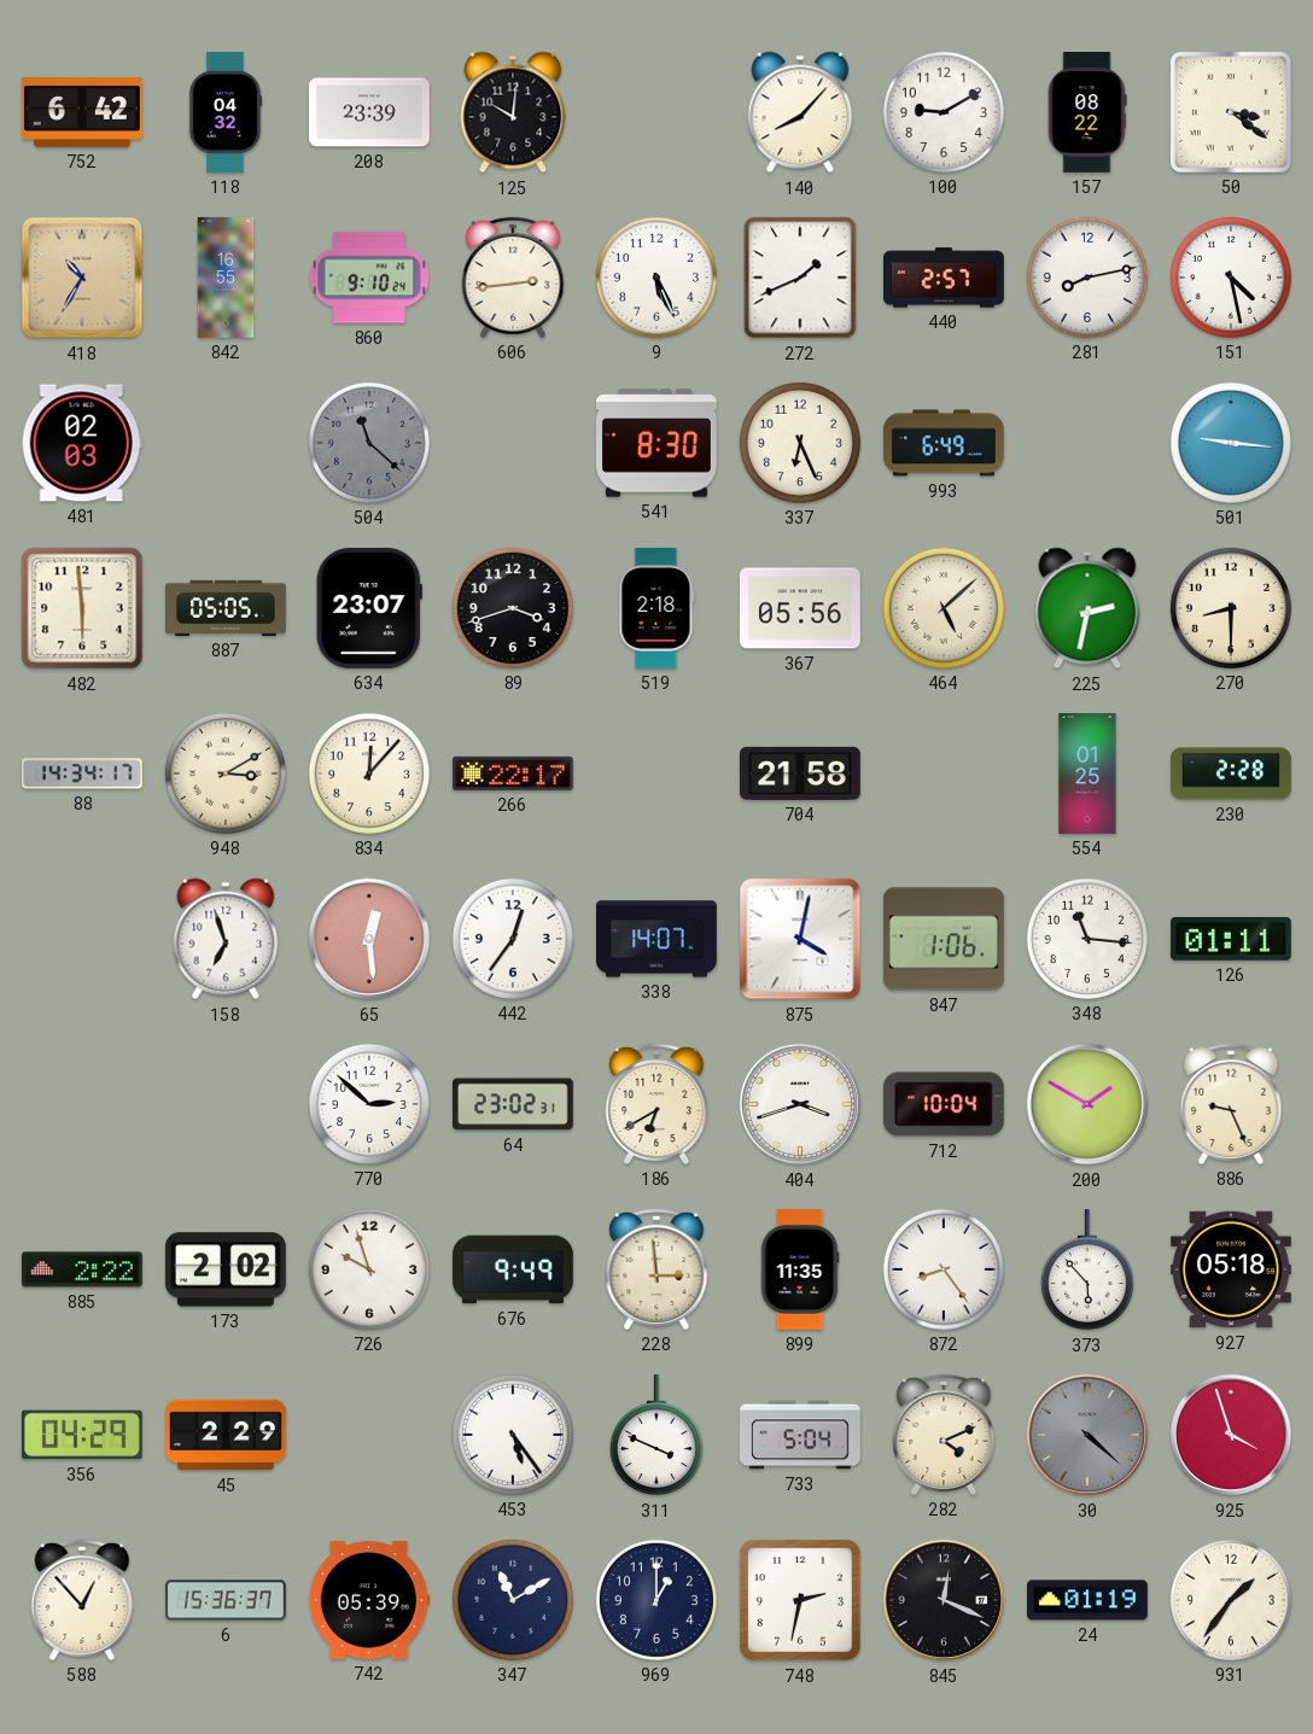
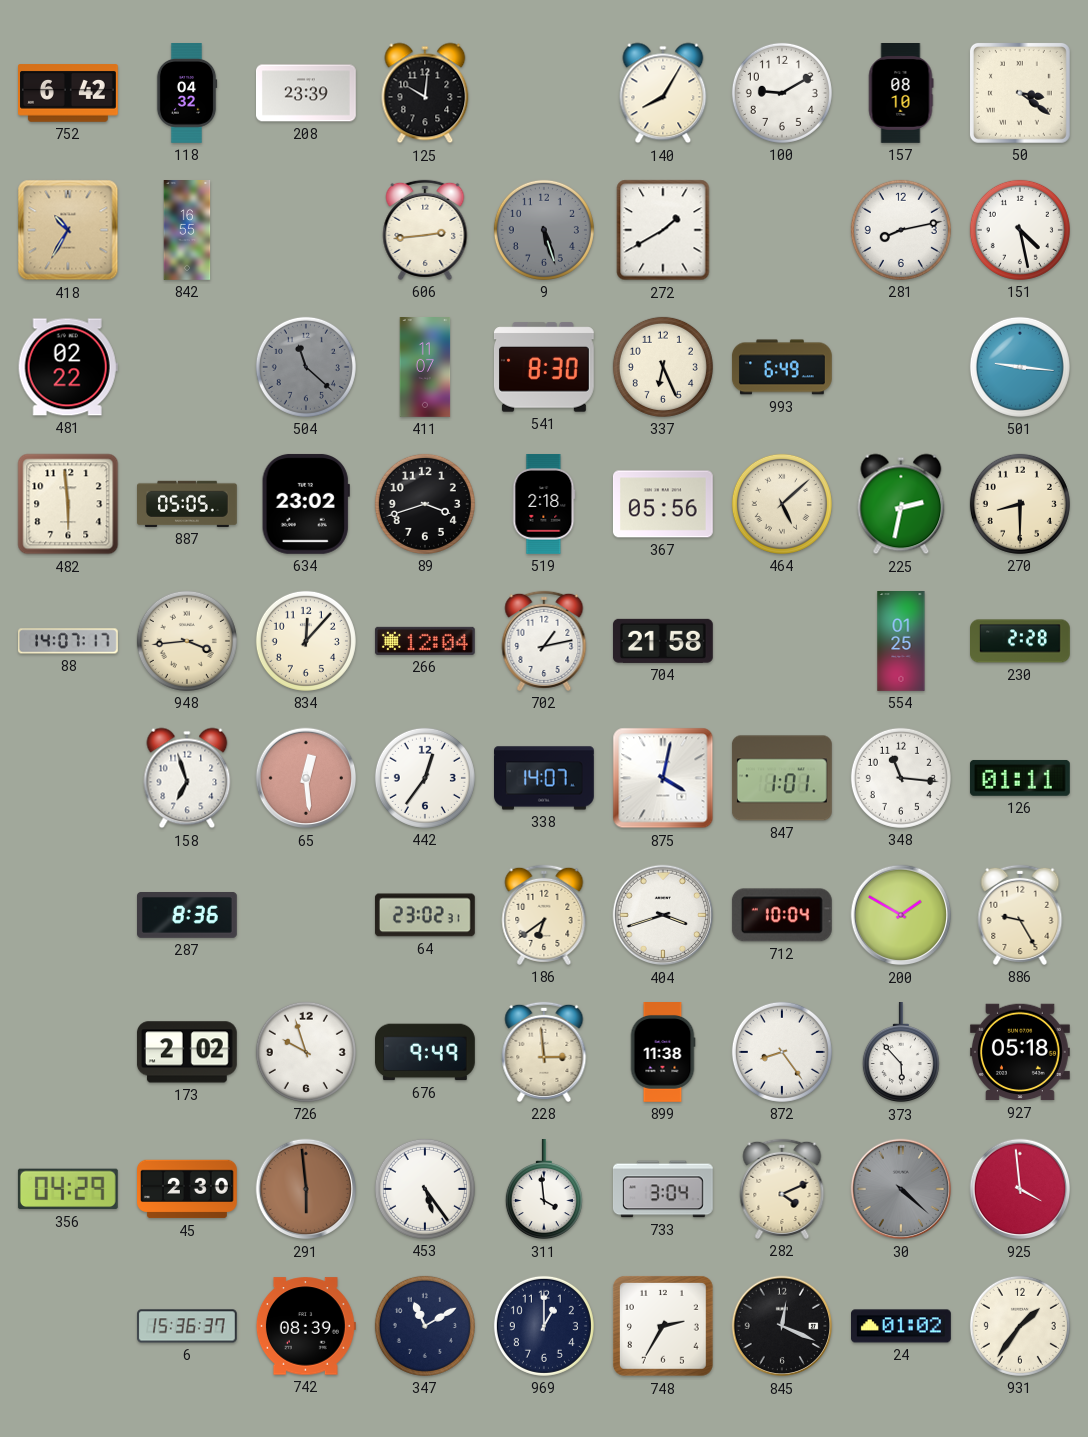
140: 8:07 -> 8:05 (663, 93)
157: 08:22 -> 08:10 (901, 94)
860: 9:10 -> none (369, 278)
9: 5:26 -> 5:27 (544, 230)
9 dial: white -> grey (544, 230)
272: 1:41 -> 1:40 (663, 230)
440: 2:57 -> none (945, 278)
481: 02:03 -> 02:22 (68, 367)
411: none -> 11:07 (425, 368)
634: 23:07 -> 23:02 (306, 504)
88: 14:34 -> 14:07 (69, 641)
948: 3:10 -> 3:44 (187, 641)
266: 22:17 -> 12:04 (425, 641)
702: none -> 1:13 (544, 641)
847: 1:06 -> 1:01 (782, 778)
287: none -> 8:36 (188, 916)
770: 2:52 -> none (369, 1104)
186: 6:40 -> 6:39 (544, 915)
886: 9:26 -> 9:25 (1020, 915)
885: 2:22 -> none (82, 1269)
899: 11:35 -> 11:38 (663, 1053)
45: 2:29 -> 2:30 (188, 1189)
291: none -> 5:59 (306, 1189)
311: 3:49 -> 3:59 (544, 1190)
733: 5:04 -> 3:04 (663, 1189)
925: 3:57 -> 3:59 (1020, 1189)
588: 12:53 -> none (82, 1600)
742: 05:39 -> 08:39 (306, 1326)
748: 2:32 -> 2:35 (663, 1326)
24: 01:19 -> 01:02 (902, 1326)
